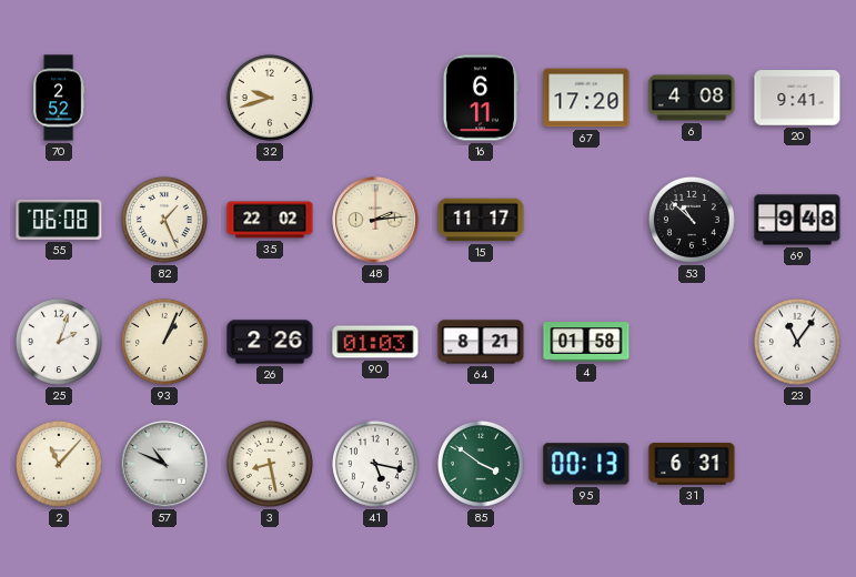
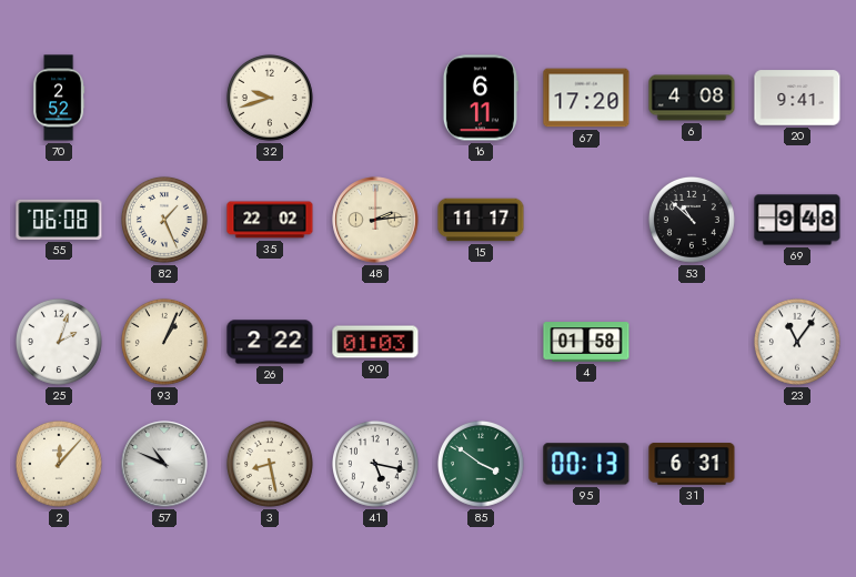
26: 2:26 -> 2:22 (270, 342)
64: 8:21 -> none (481, 342)
2: 11:07 -> 12:07 (59, 464)
